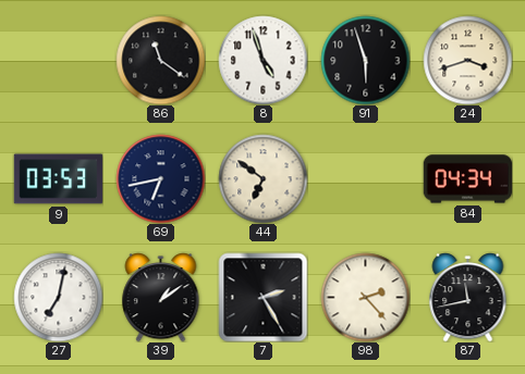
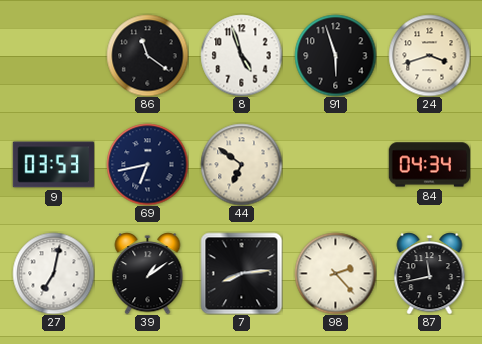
7: 2:25 -> 8:14 (241, 273)
